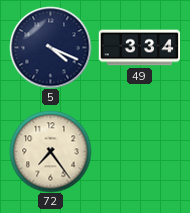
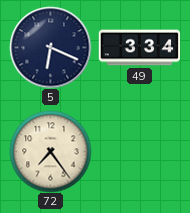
5: 4:19 -> 6:19 (50, 47)
